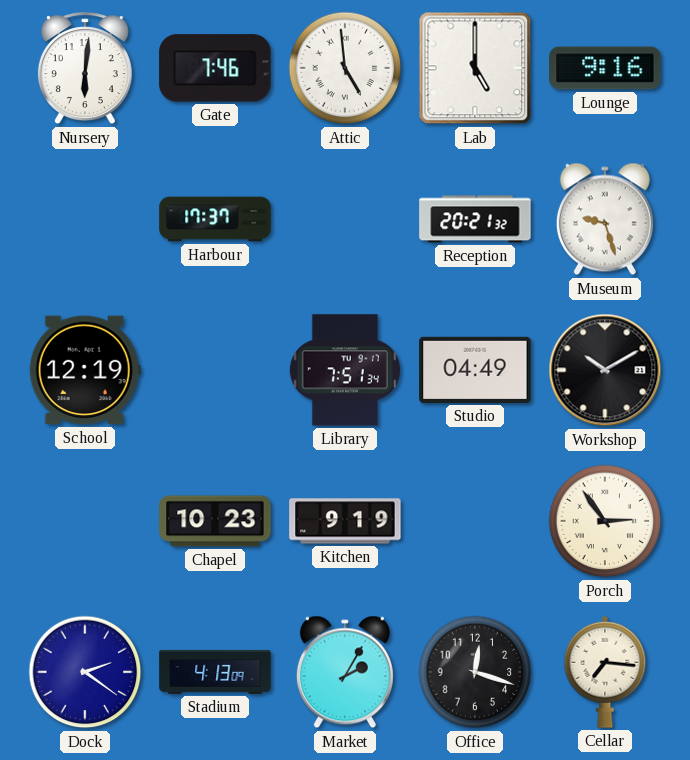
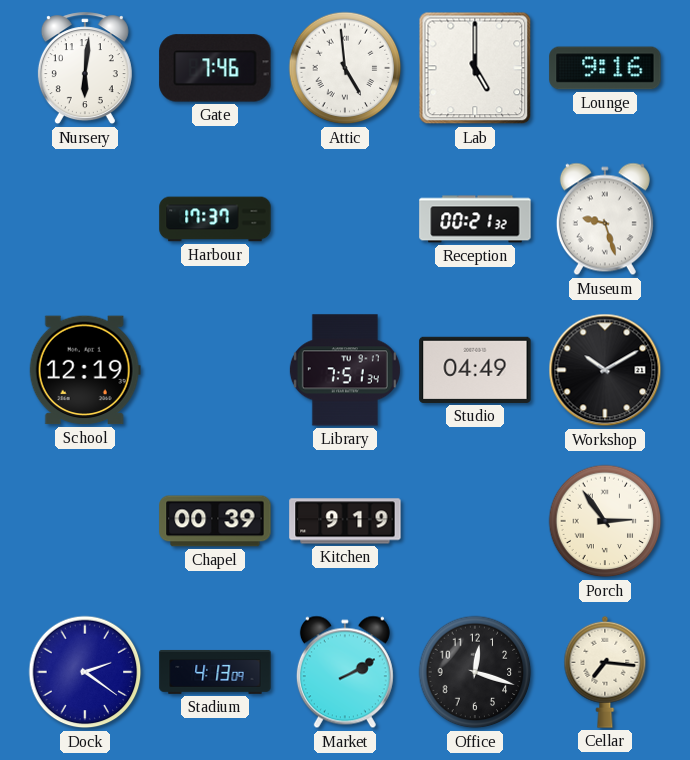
Reception: 20:21 -> 00:21 (475, 219)
Chapel: 10:23 -> 00:39 (215, 521)
Market: 2:05 -> 2:10 (345, 672)
